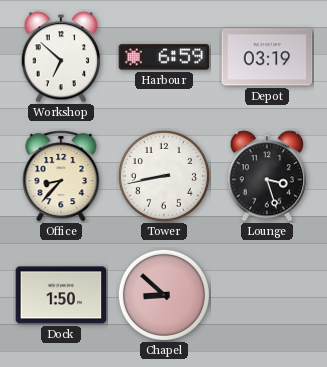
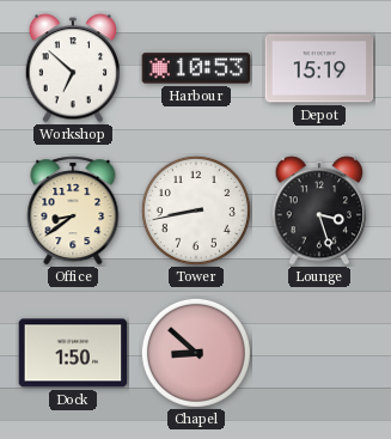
Harbour: 6:59 -> 10:53 (196, 68)
Depot: 03:19 -> 15:19 (319, 68)
Office: 8:37 -> 8:39 (73, 211)
